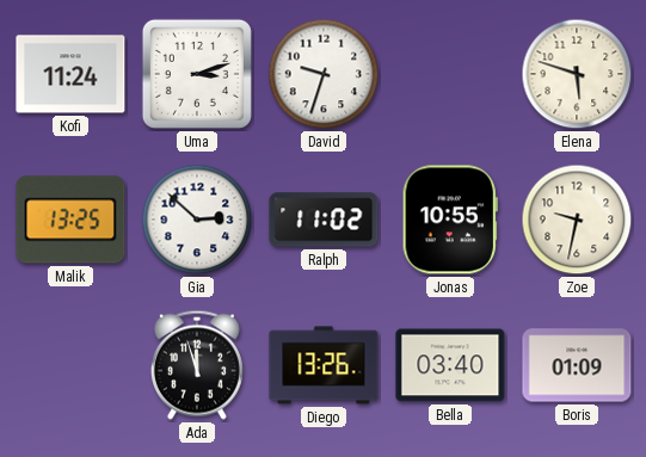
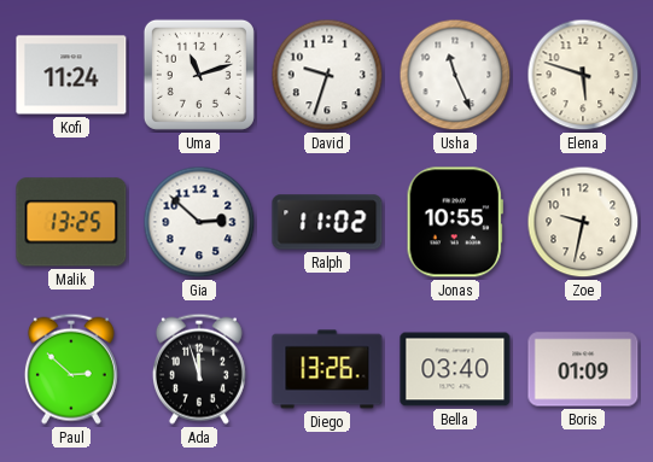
Uma: 3:12 -> 11:12 (199, 75)
Usha: none -> 11:26 (455, 75)
Paul: none -> 2:52 (71, 369)
